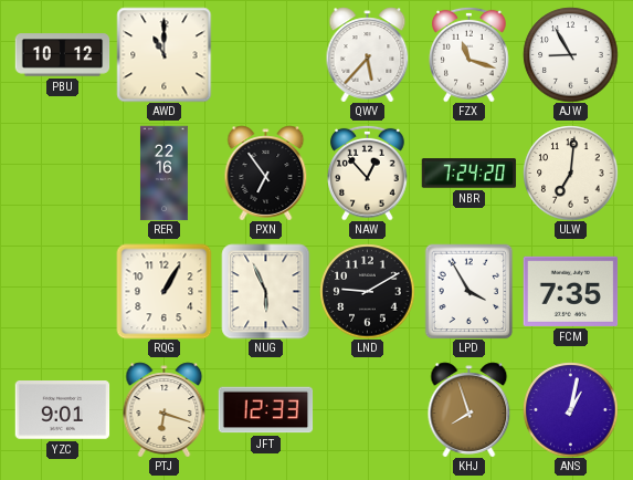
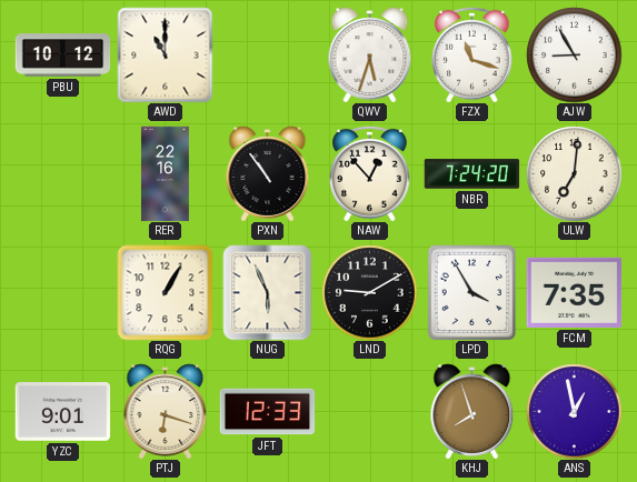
QWV: 5:37 -> 5:33 (370, 54)
PXN: 6:54 -> 10:54 (268, 173)
ANS: 1:02 -> 12:58 (574, 411)
